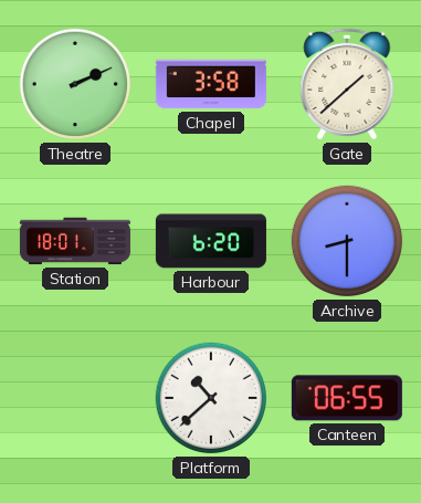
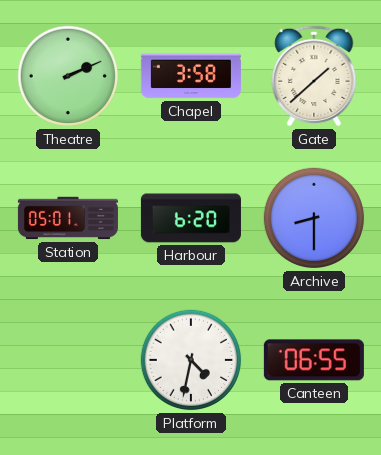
Station: 18:01 -> 05:01 (68, 218)
Platform: 10:38 -> 4:32 (191, 360)
